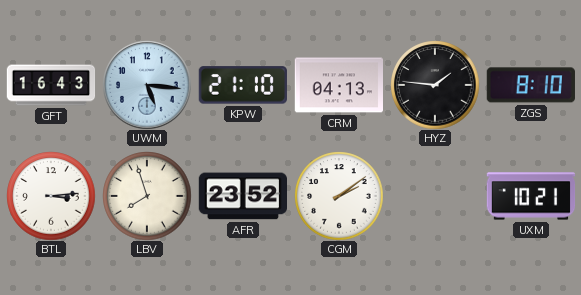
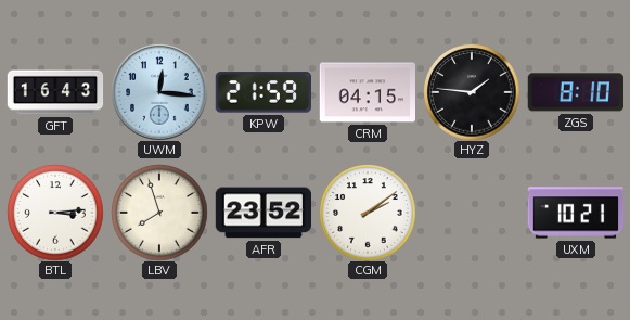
UWM: 5:16 -> 12:16 (159, 92)
KPW: 21:10 -> 21:59 (262, 92)
CRM: 04:13 -> 04:15 (367, 92)
